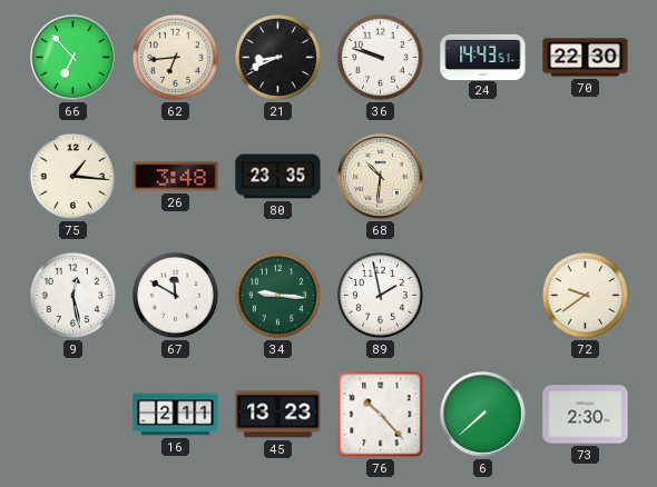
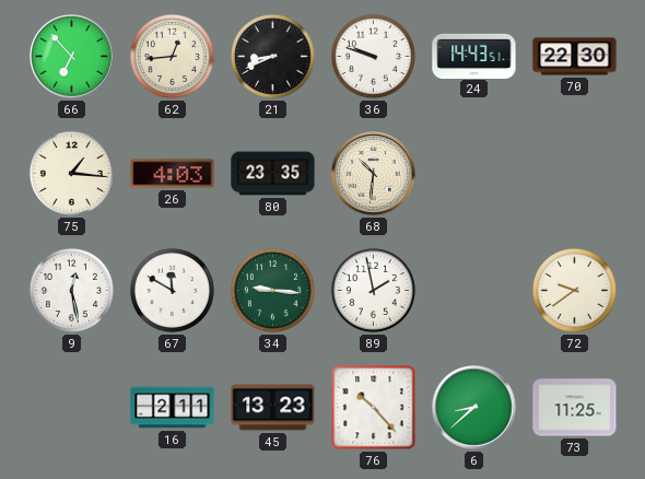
62: 6:44 -> 12:44 (172, 56)
26: 3:48 -> 4:03 (173, 174)
6: 7:38 -> 8:38 (474, 408)
73: 2:30 -> 11:25 (575, 408)
